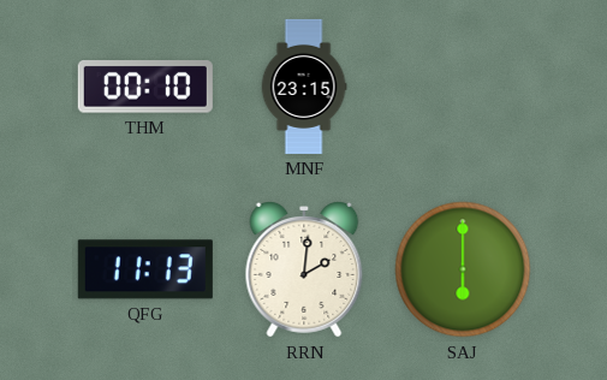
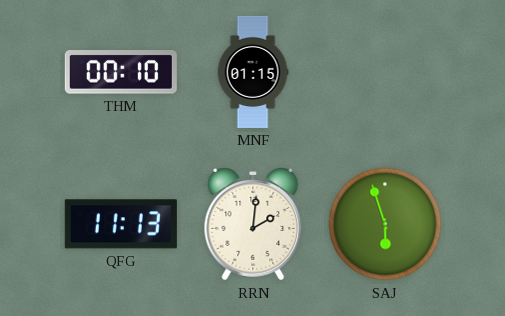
MNF: 23:15 -> 01:15 (253, 72)
SAJ: 6:00 -> 5:57 (385, 224)
